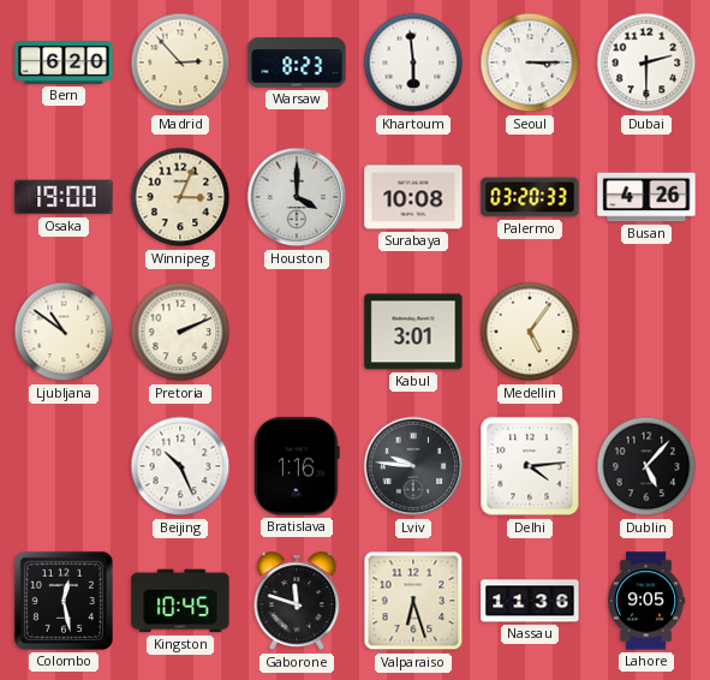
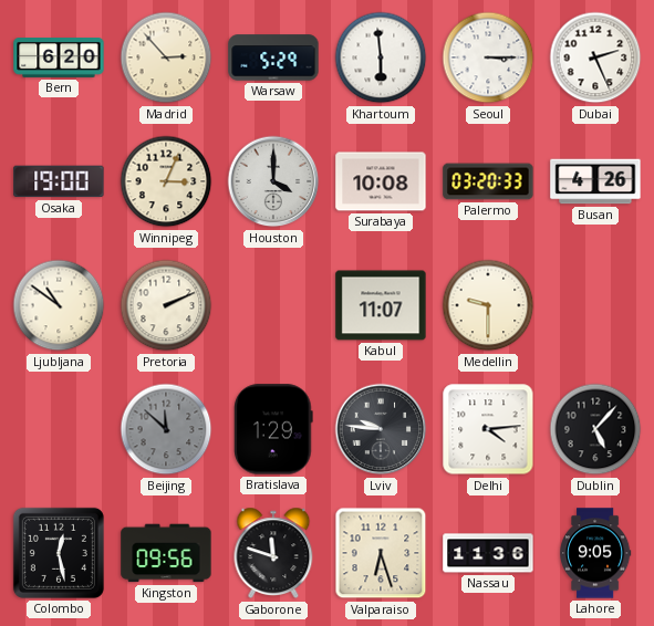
Warsaw: 8:23 -> 5:29 (273, 58)
Dubai: 2:30 -> 2:26 (595, 58)
Kabul: 3:01 -> 11:07 (381, 305)
Medellin: 5:06 -> 9:30 (488, 305)
Beijing: 10:26 -> 11:52 (166, 429)
Beijing dial: white -> grey (166, 429)
Bratislava: 1:16 -> 1:29 (273, 429)
Kingston: 10:45 -> 09:56 (166, 553)
